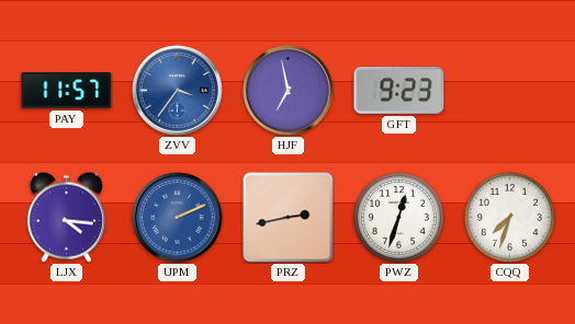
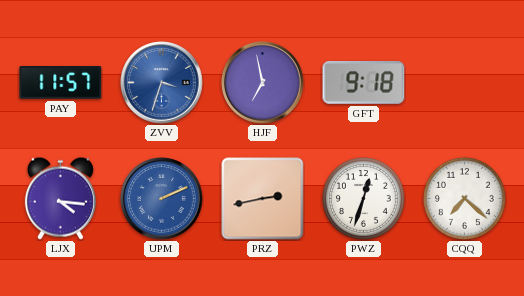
ZVV: 3:36 -> 3:33 (162, 83)
GFT: 9:23 -> 9:18 (364, 83)
CQQ: 7:33 -> 7:22 (464, 198)
